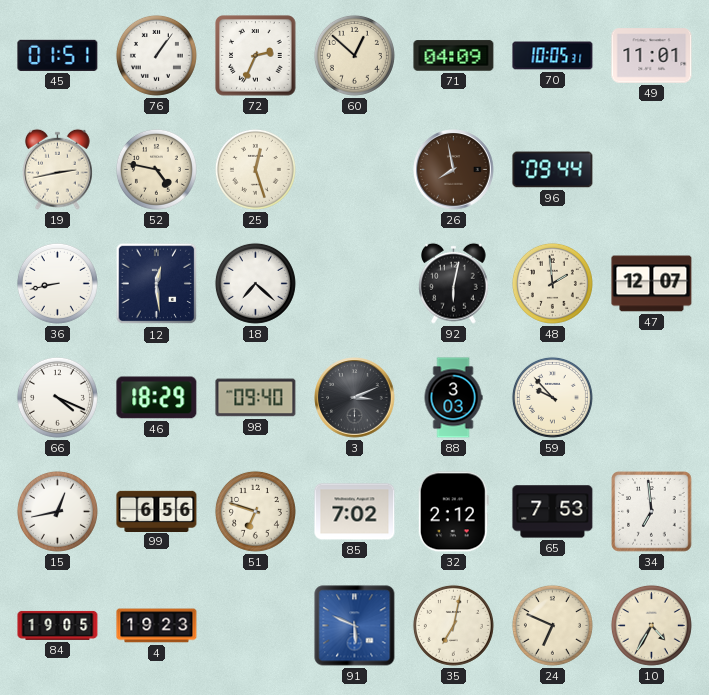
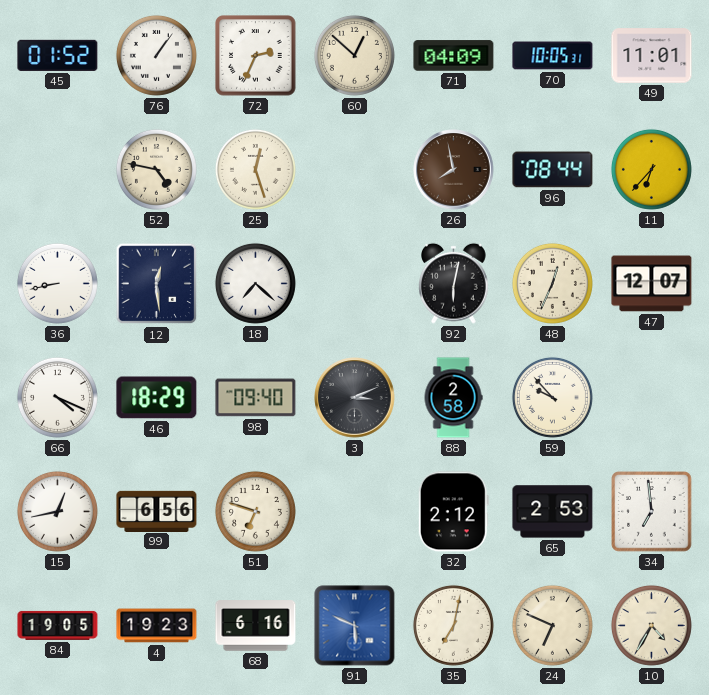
45: 01:51 -> 01:52 (58, 55)
19: 2:43 -> none (58, 169)
96: 09:44 -> 08:44 (553, 170)
11: none -> 6:37 (651, 169)
48: 1:59 -> 12:34 (552, 283)
88: 3:03 -> 2:58 (453, 398)
85: 7:02 -> none (355, 512)
65: 7:53 -> 2:53 (553, 512)
68: none -> 6:16 (256, 626)
